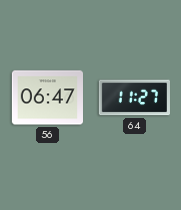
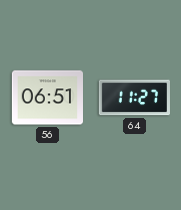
56: 06:47 -> 06:51 (47, 98)
